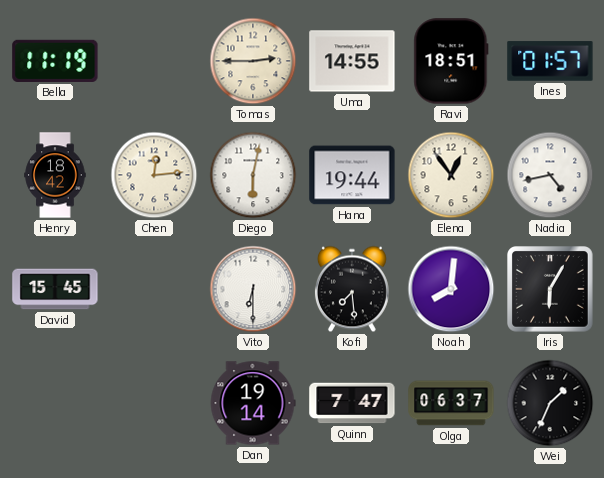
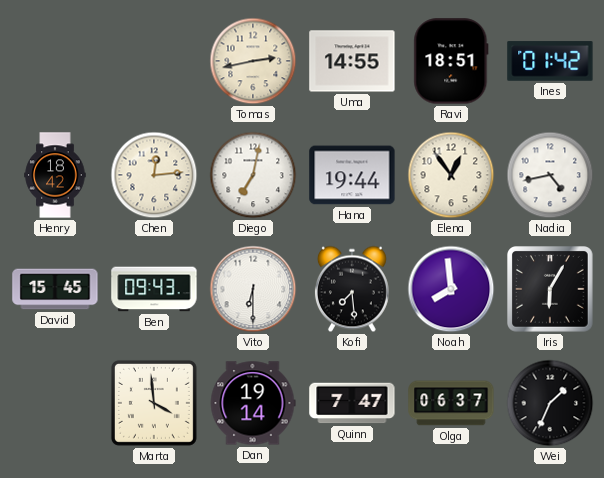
Bella: 11:19 -> none (55, 61)
Tomas: 2:45 -> 2:43 (253, 61)
Ines: 01:57 -> 01:42 (550, 61)
Diego: 6:02 -> 7:02 (253, 175)
Ben: none -> 09:43 (154, 289)
Noah: 8:01 -> 7:59 (451, 289)
Marta: none -> 3:59 (154, 403)
